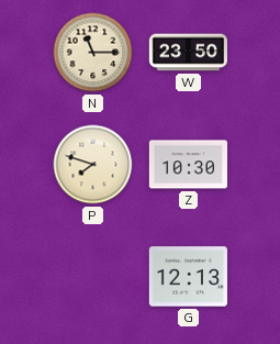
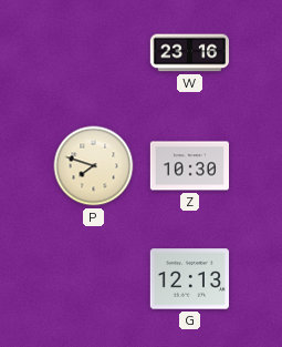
N: 11:15 -> none (93, 53)
W: 23:50 -> 23:16 (189, 53)
